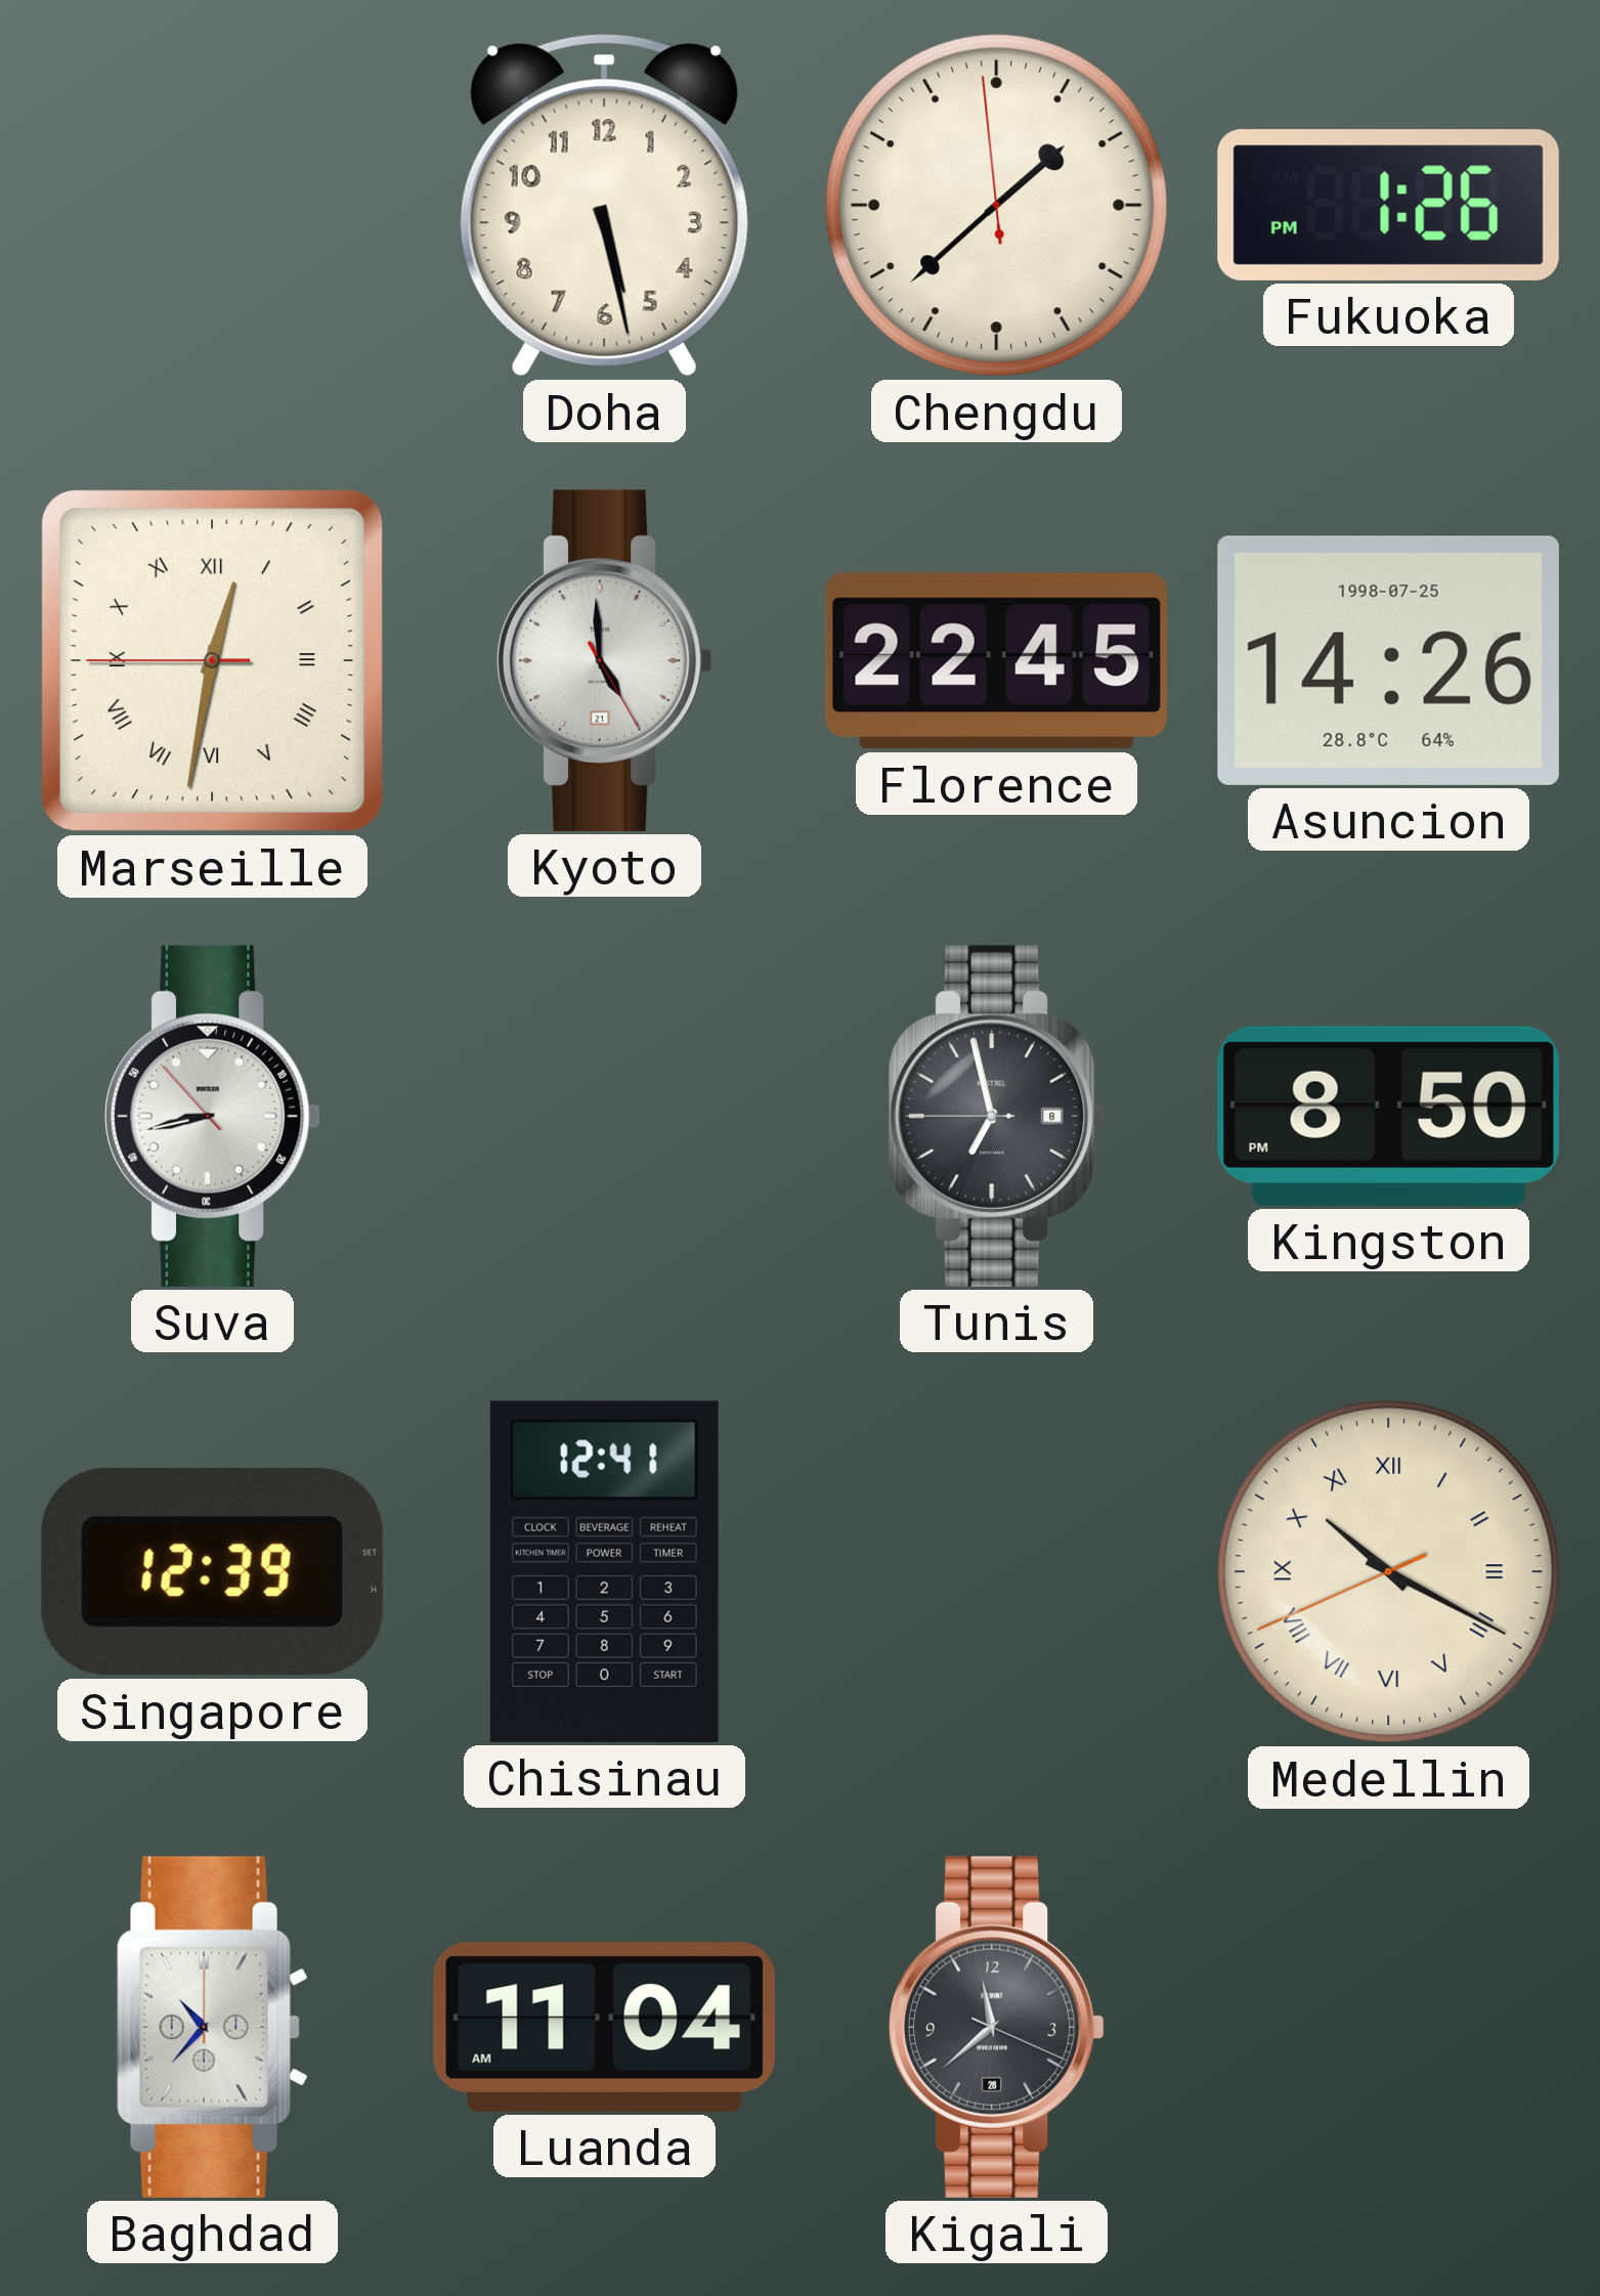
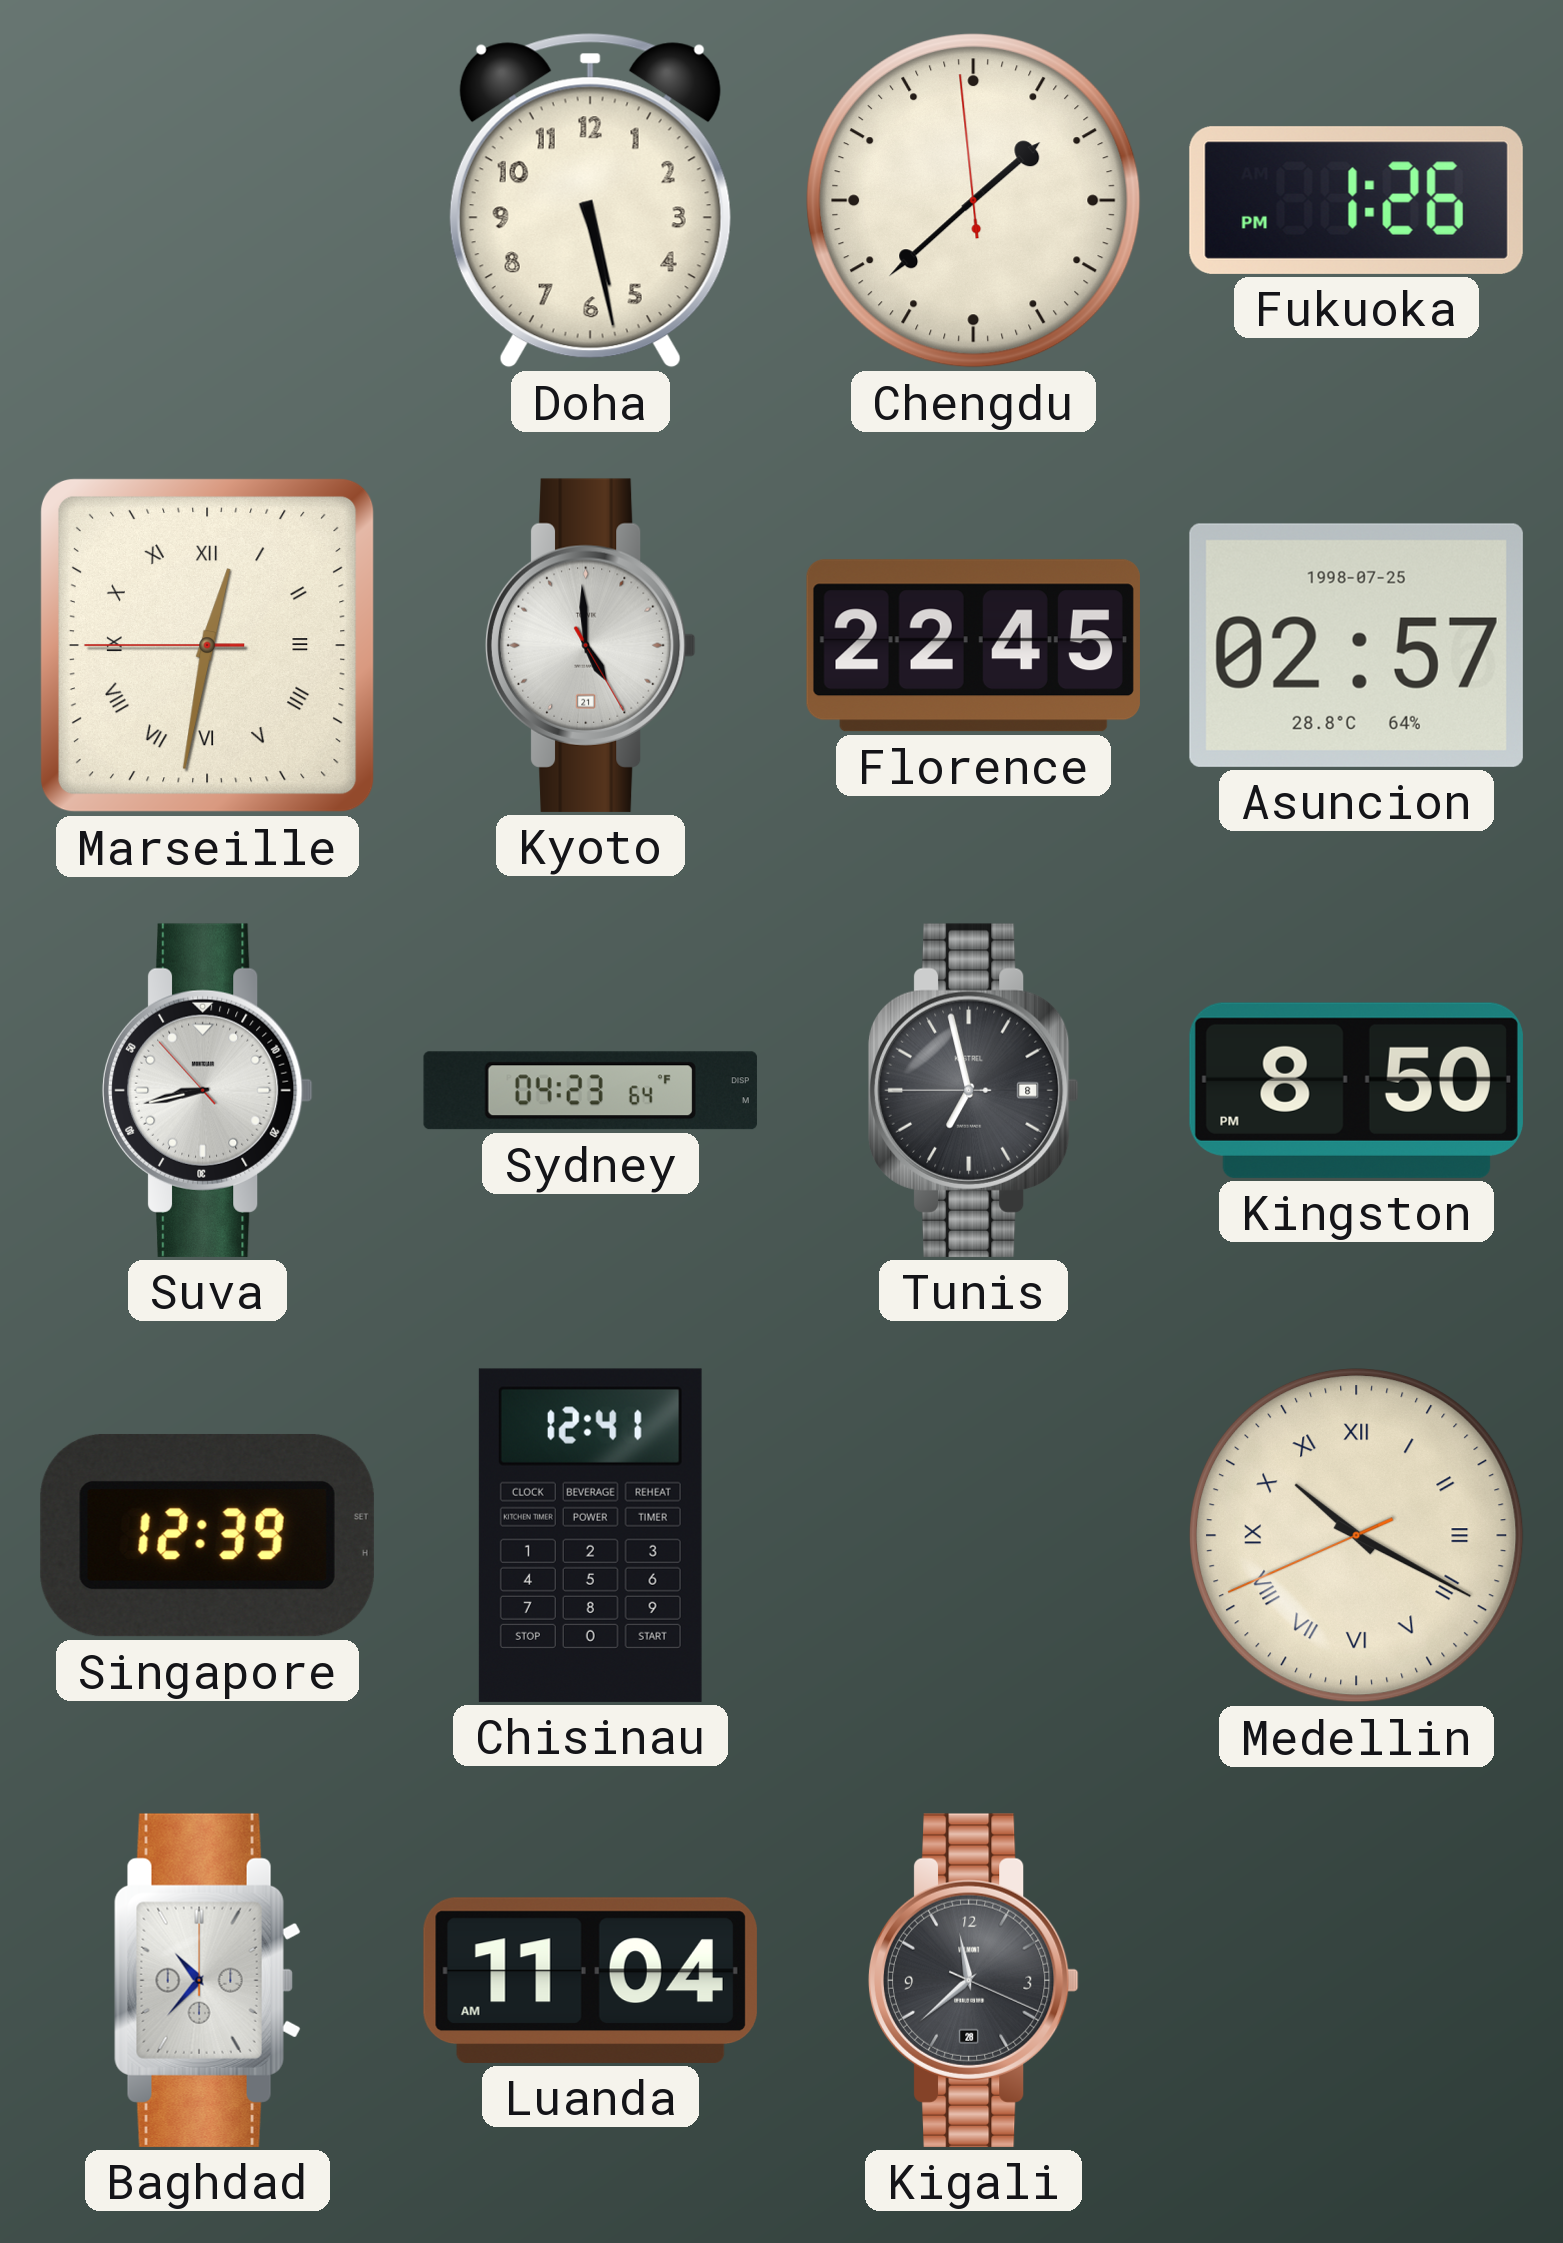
Asuncion: 14:26 -> 02:57 (1356, 645)
Sydney: none -> 04:23 (590, 1091)
